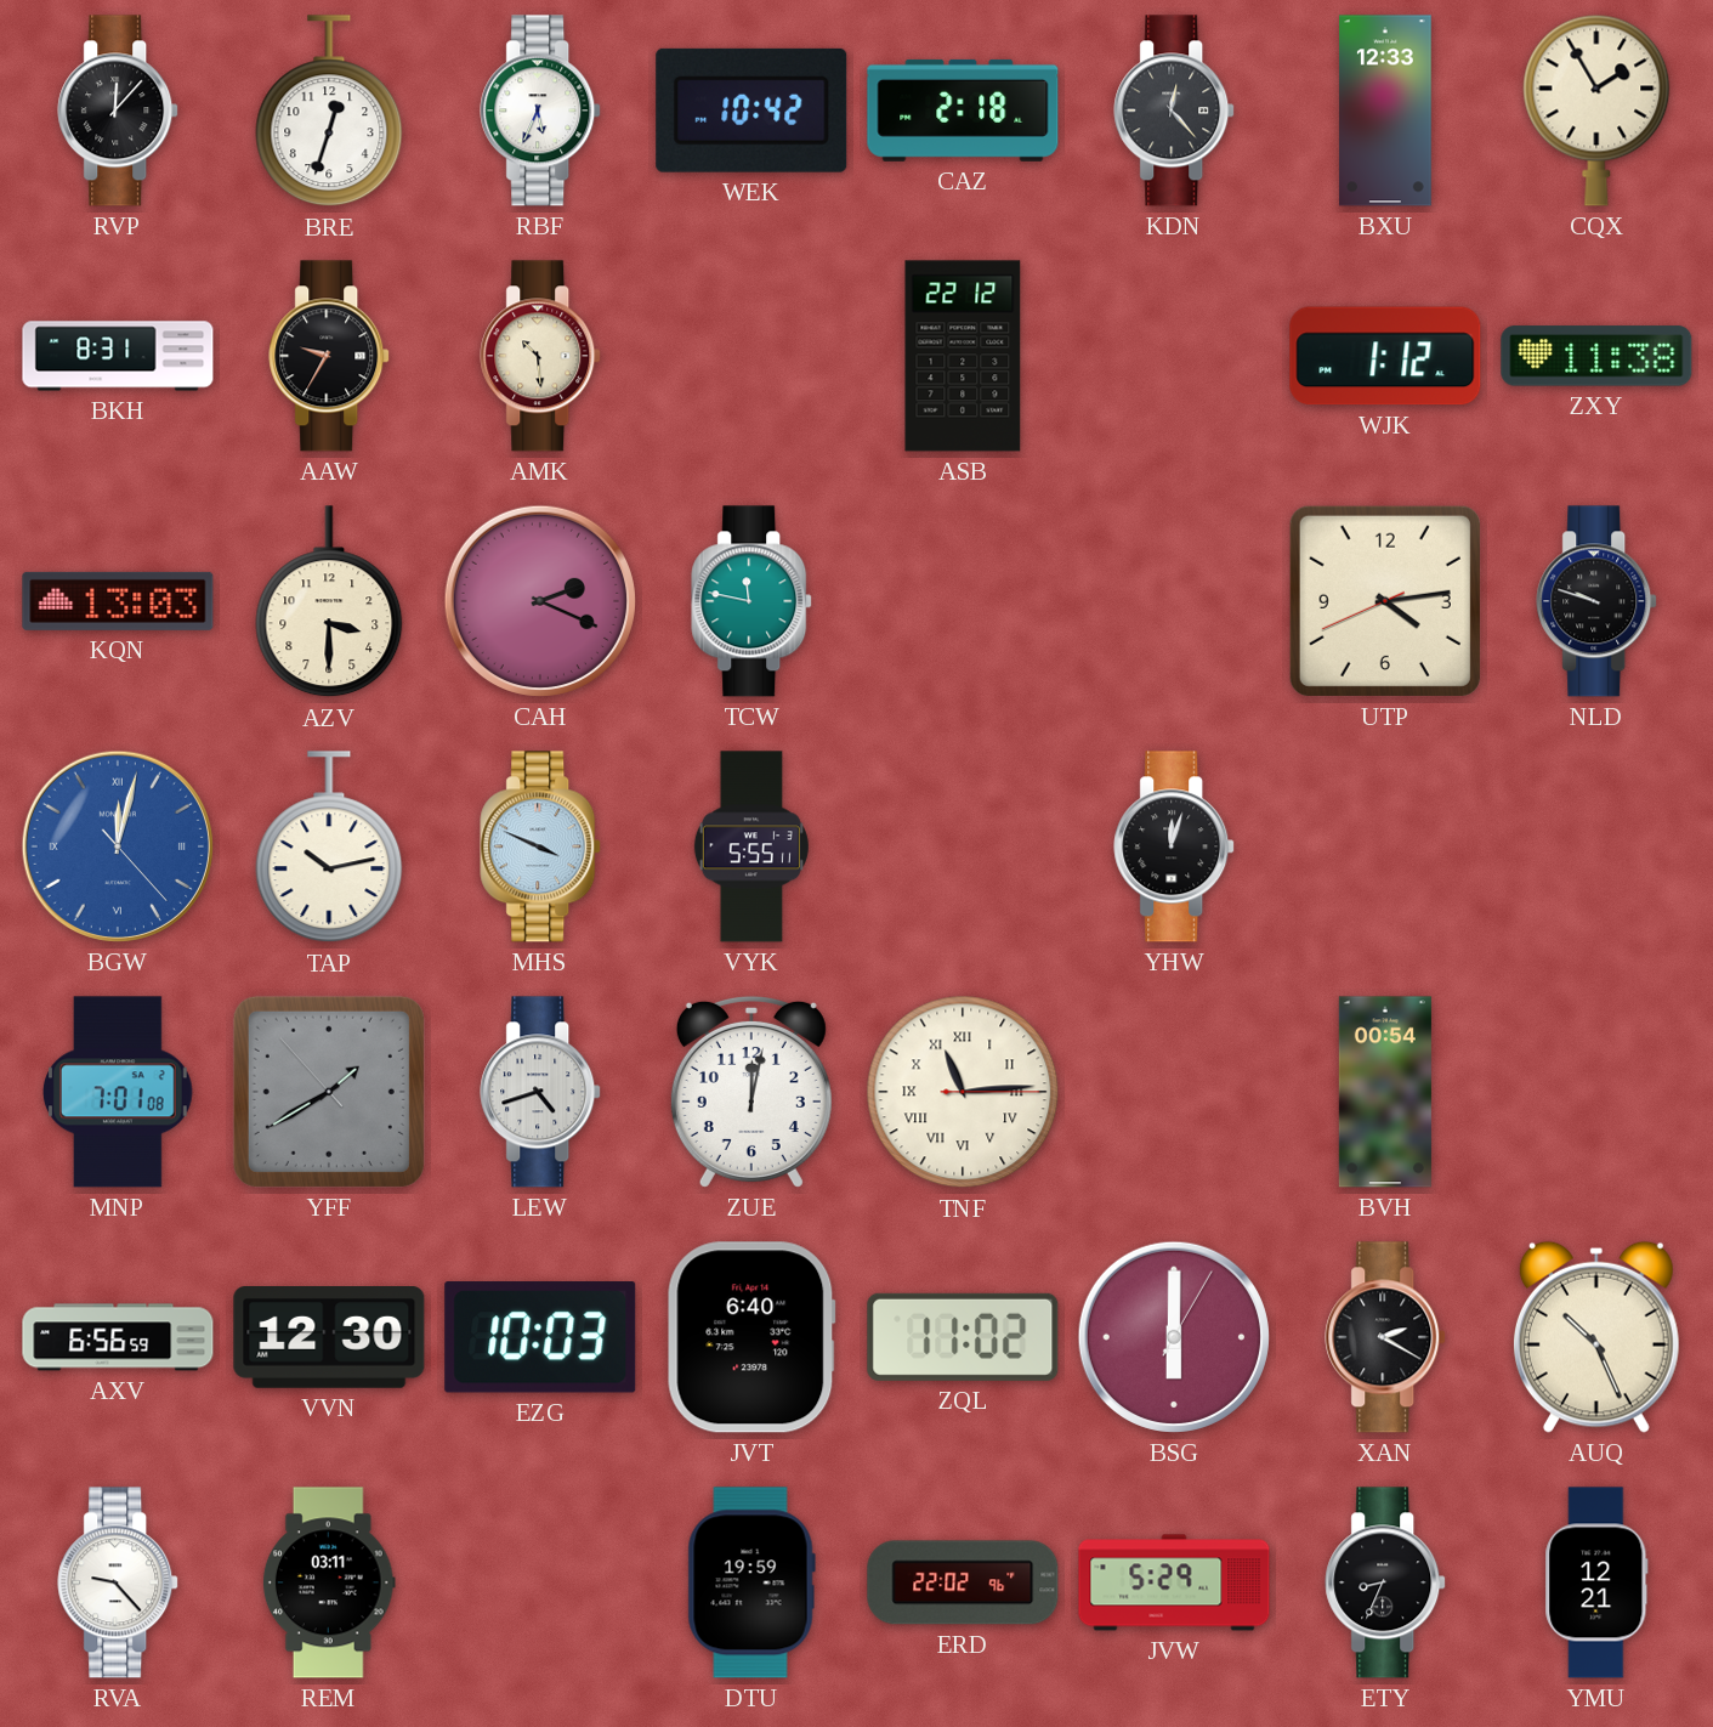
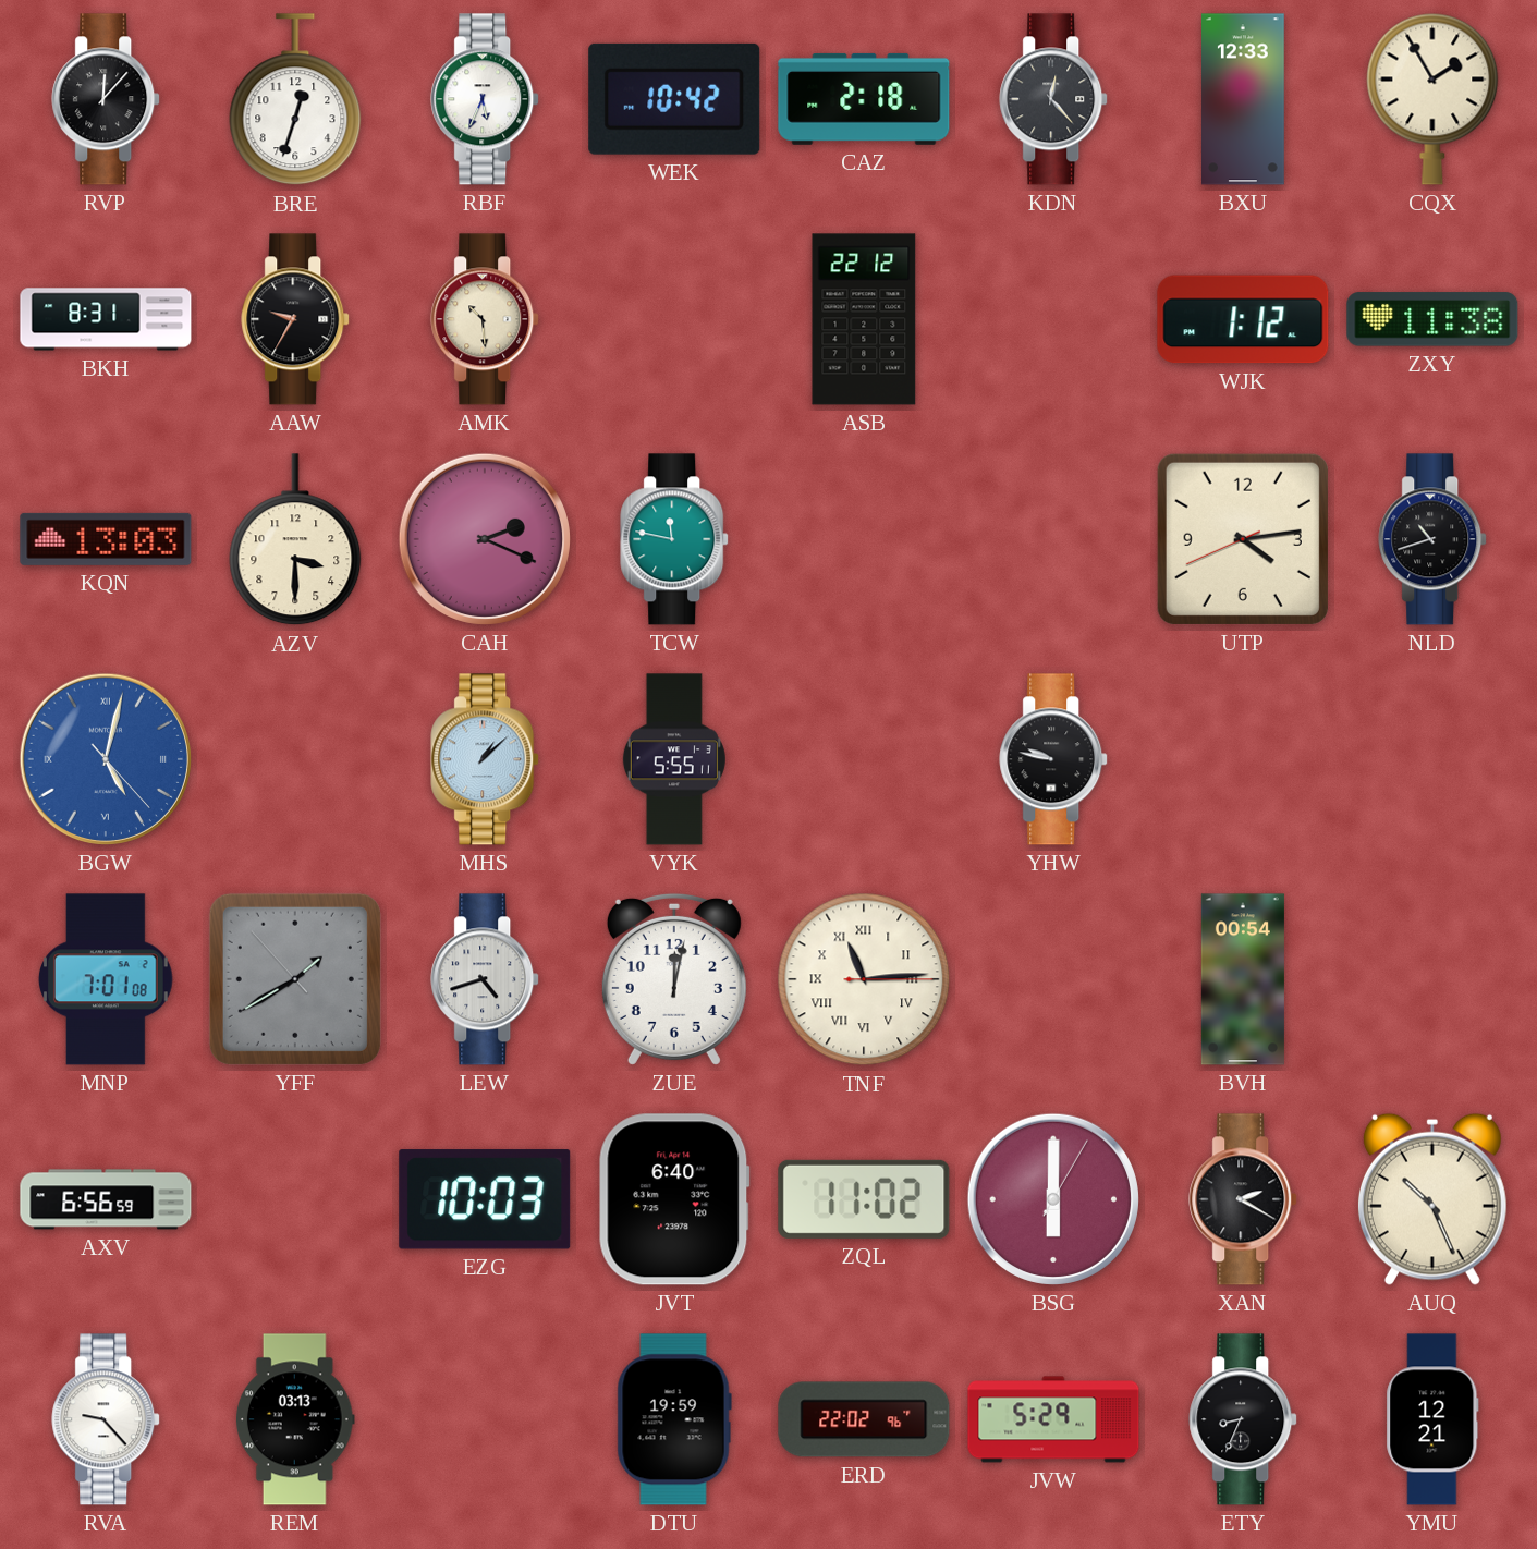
NLD: 9:48 -> 10:42 (1434, 539)
BGW: 12:02 -> 5:02 (106, 759)
TAP: 10:13 -> none (329, 848)
MHS: 3:49 -> 1:08 (486, 759)
YHW: 12:03 -> 9:47 (1054, 759)
VVN: 12:30 -> none (329, 1338)
REM: 03:11 -> 03:13 (295, 1419)
